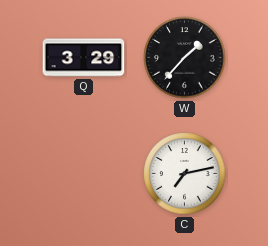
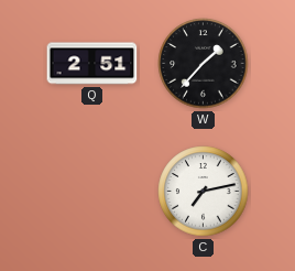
Q: 3:29 -> 2:51 (92, 64)
